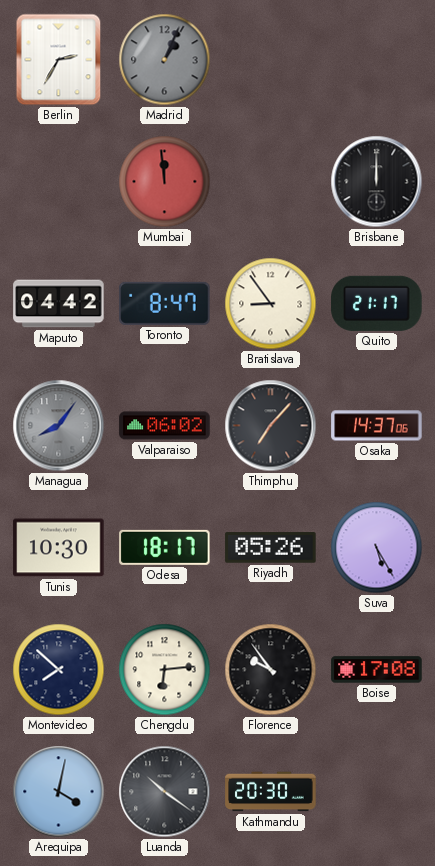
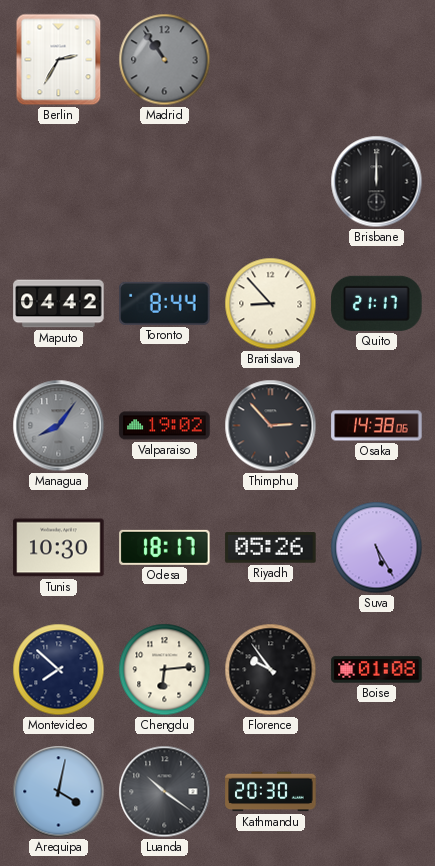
Madrid: 1:04 -> 10:54 (165, 60)
Mumbai: 11:59 -> none (165, 182)
Toronto: 8:47 -> 8:44 (165, 303)
Bratislava: 8:54 -> 8:53 (271, 304)
Valparaiso: 06:02 -> 19:02 (165, 426)
Thimphu: 7:07 -> 2:53 (271, 426)
Osaka: 14:37 -> 14:38 (377, 426)
Boise: 17:08 -> 01:08 (377, 670)
